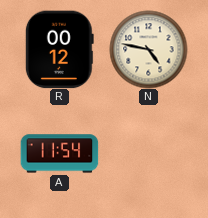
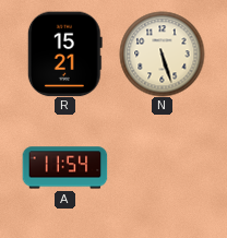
R: 00:12 -> 15:21 (64, 53)
N: 4:47 -> 5:27 (162, 53)
